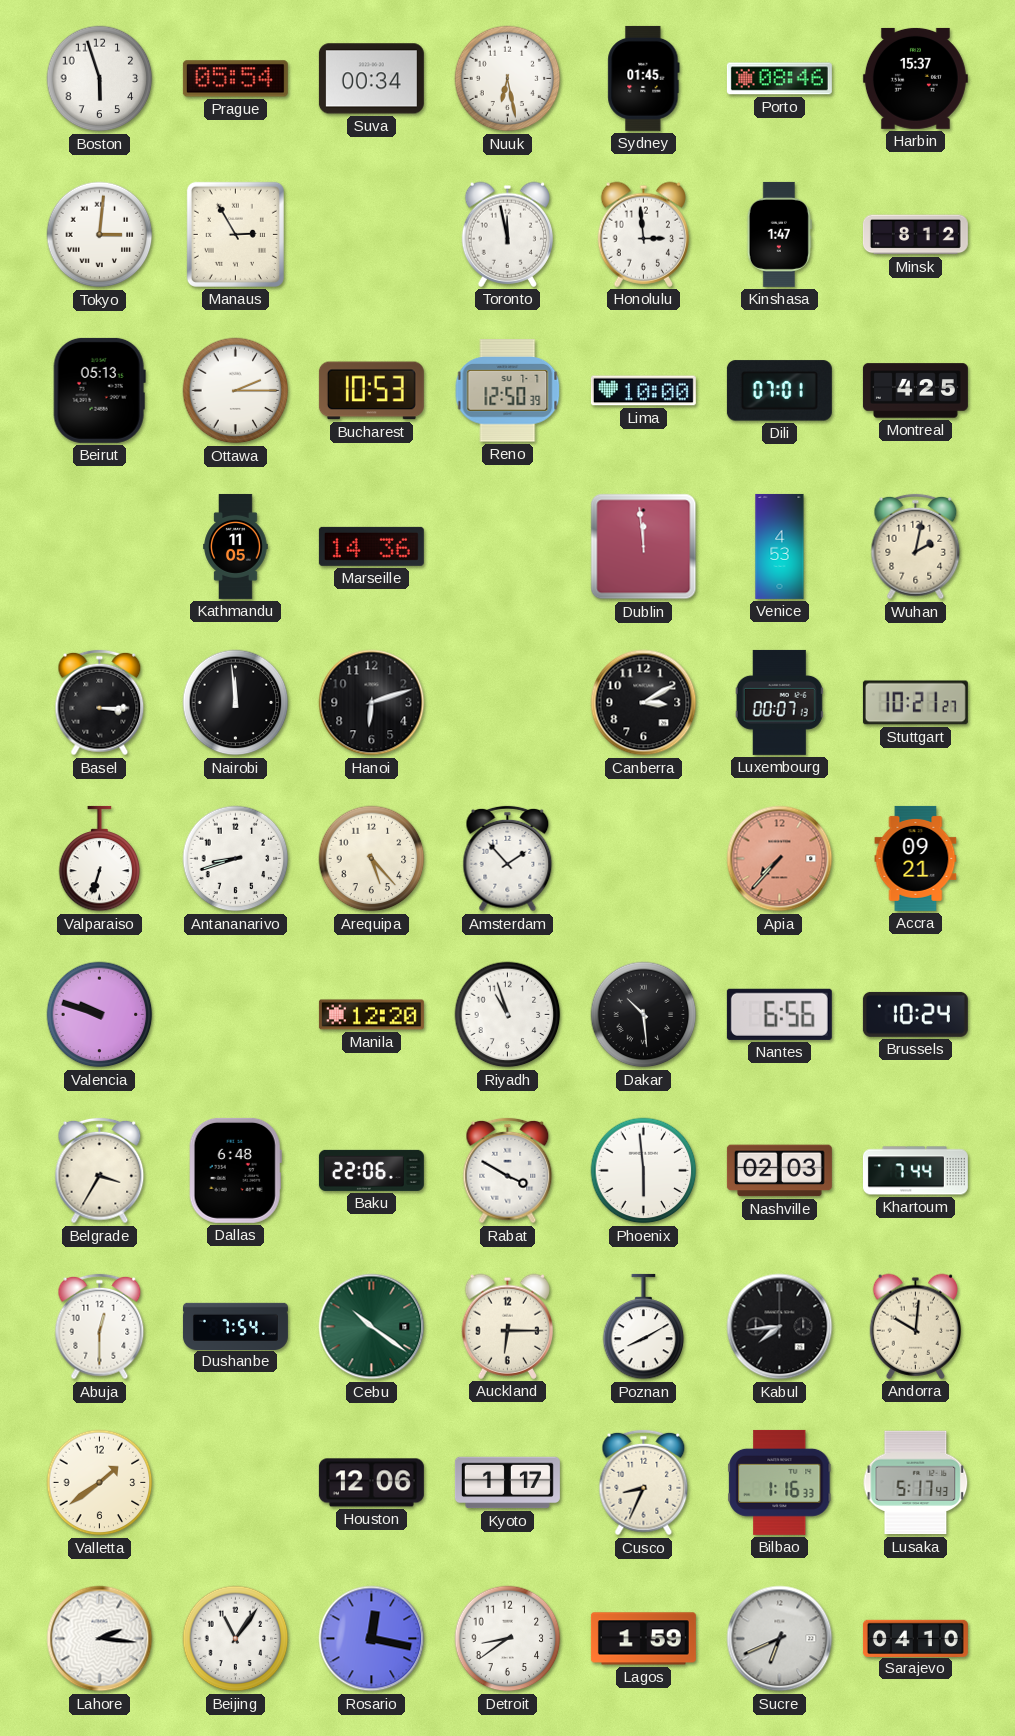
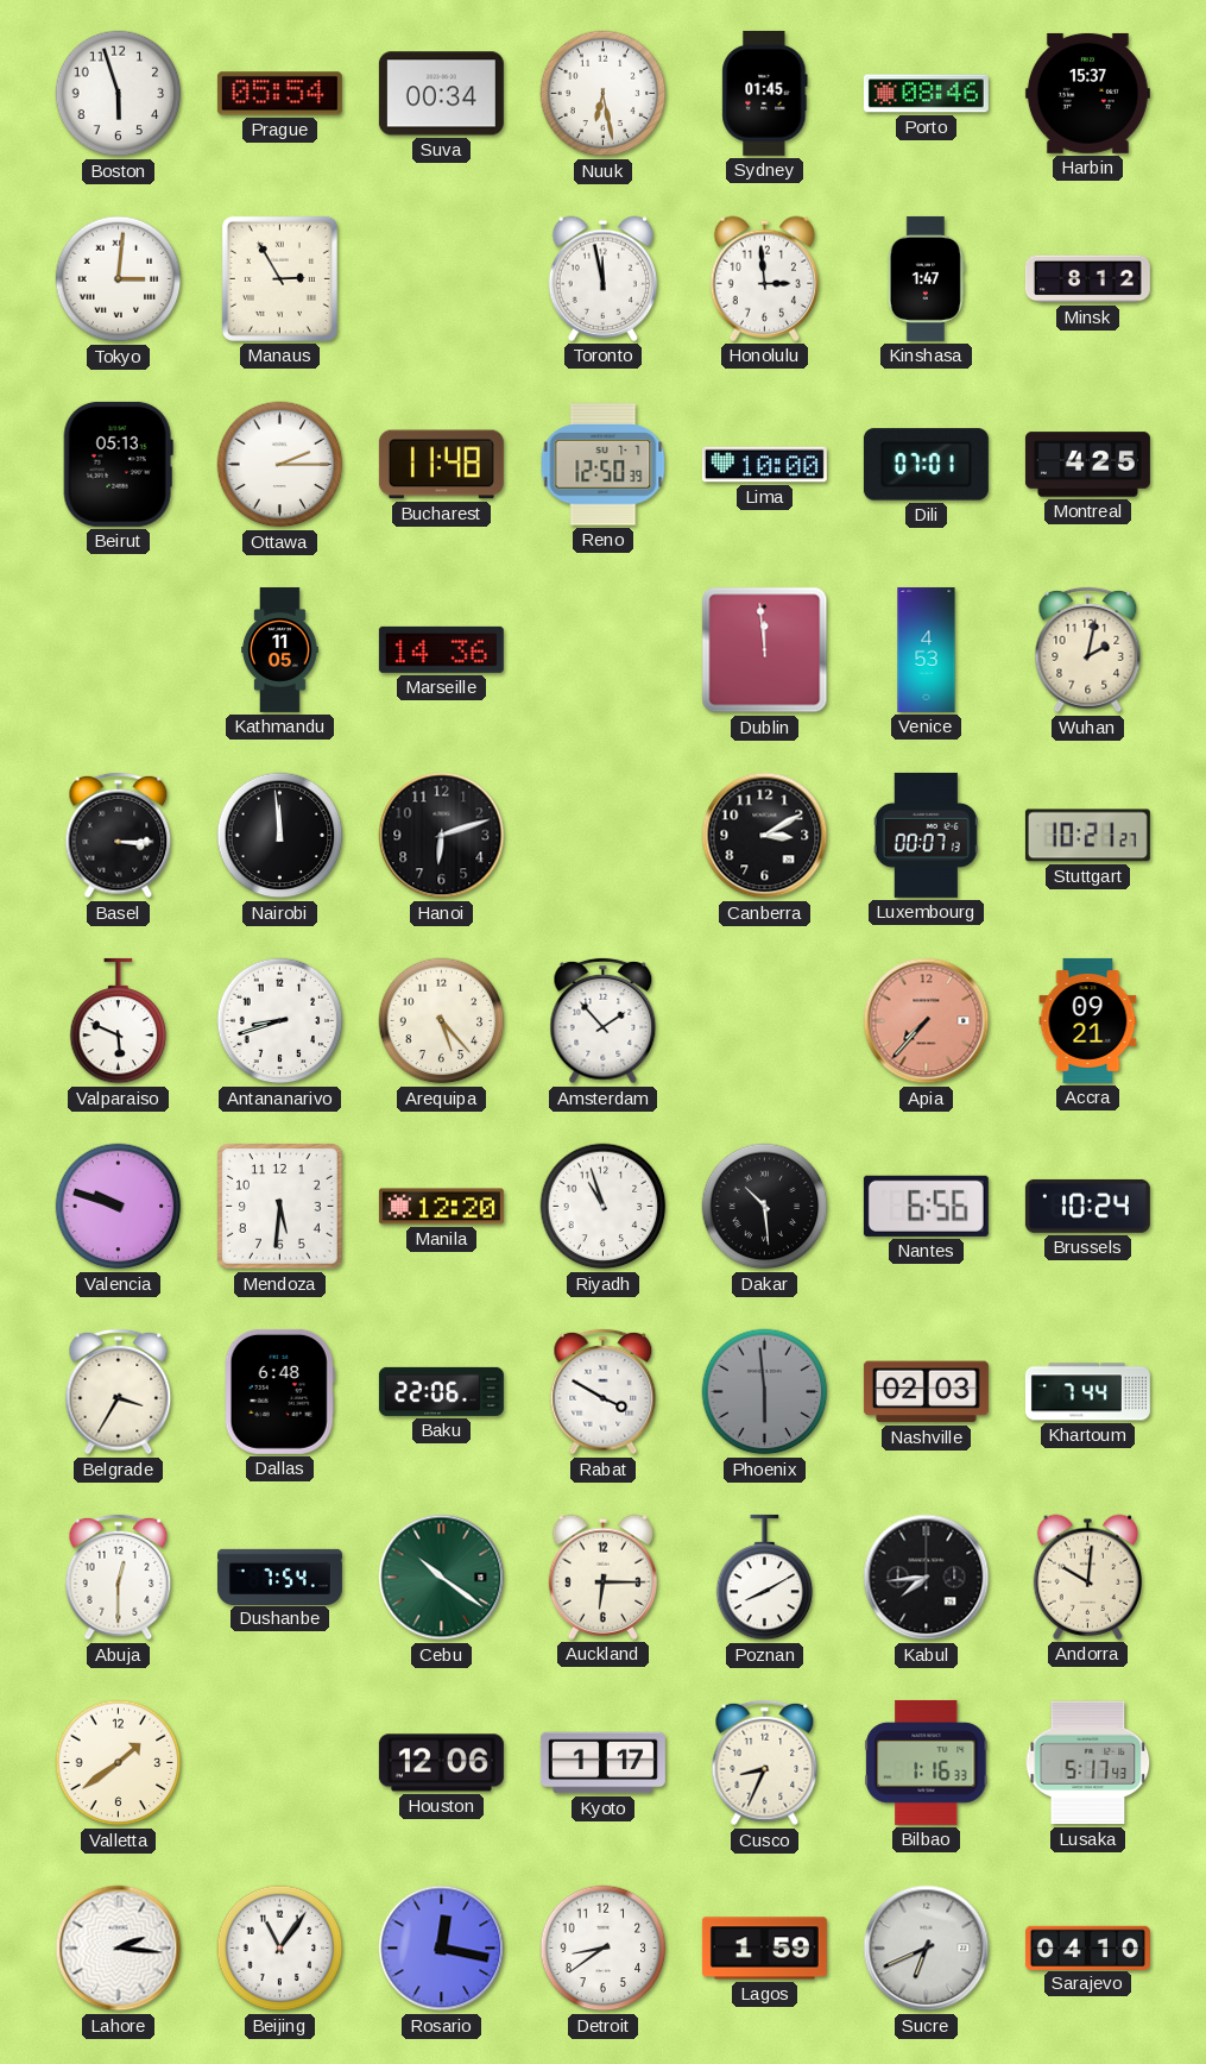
Bucharest: 10:53 -> 11:48 (441, 465)
Valparaiso: 6:33 -> 5:49 (119, 1021)
Mendoza: none -> 5:31 (280, 1207)
Phoenix dial: white -> grey (765, 1392)
